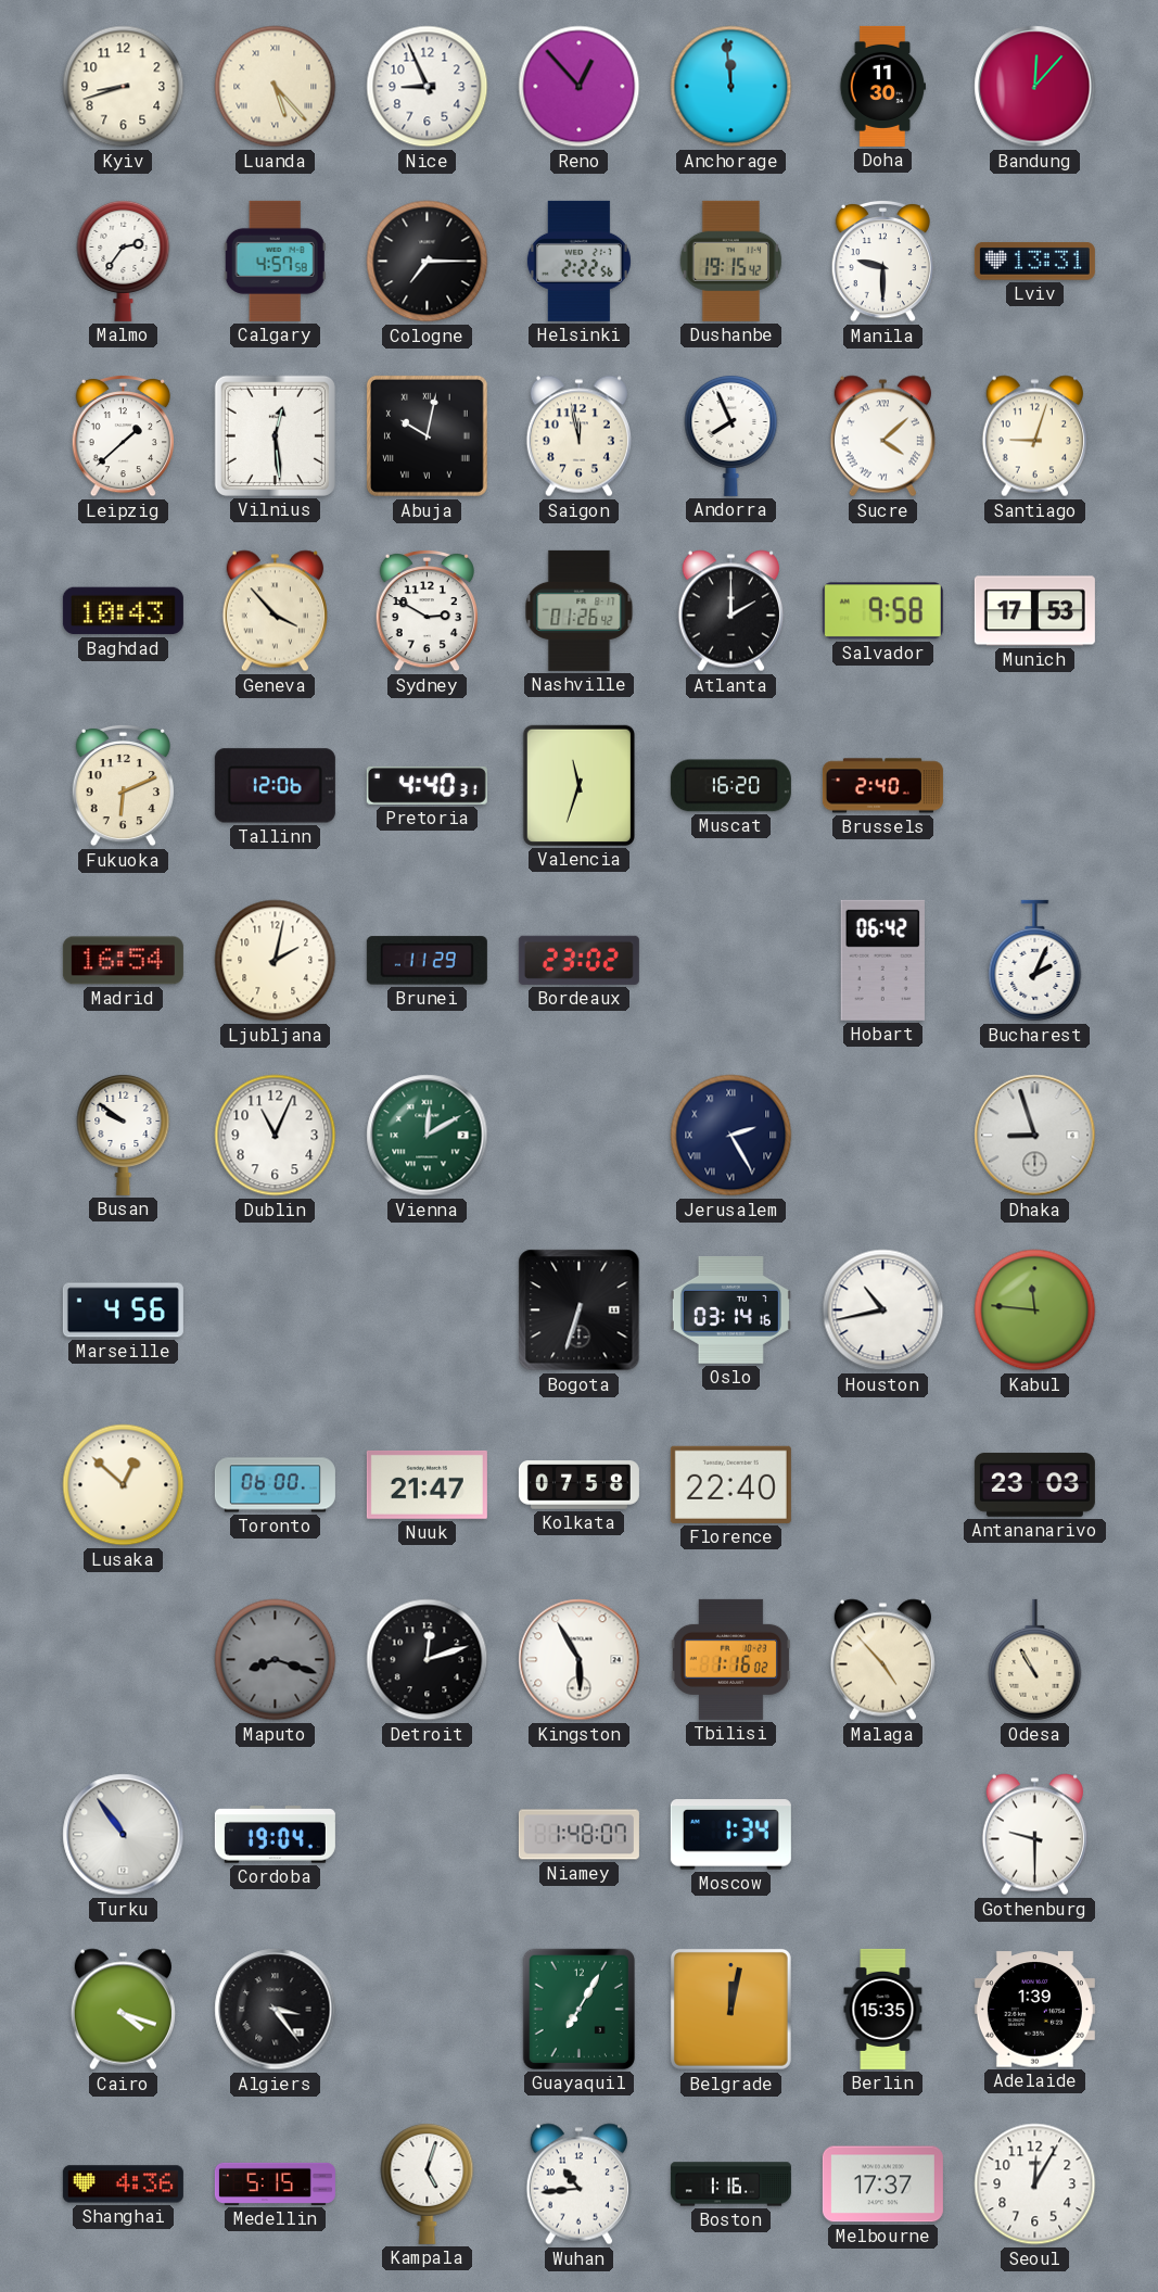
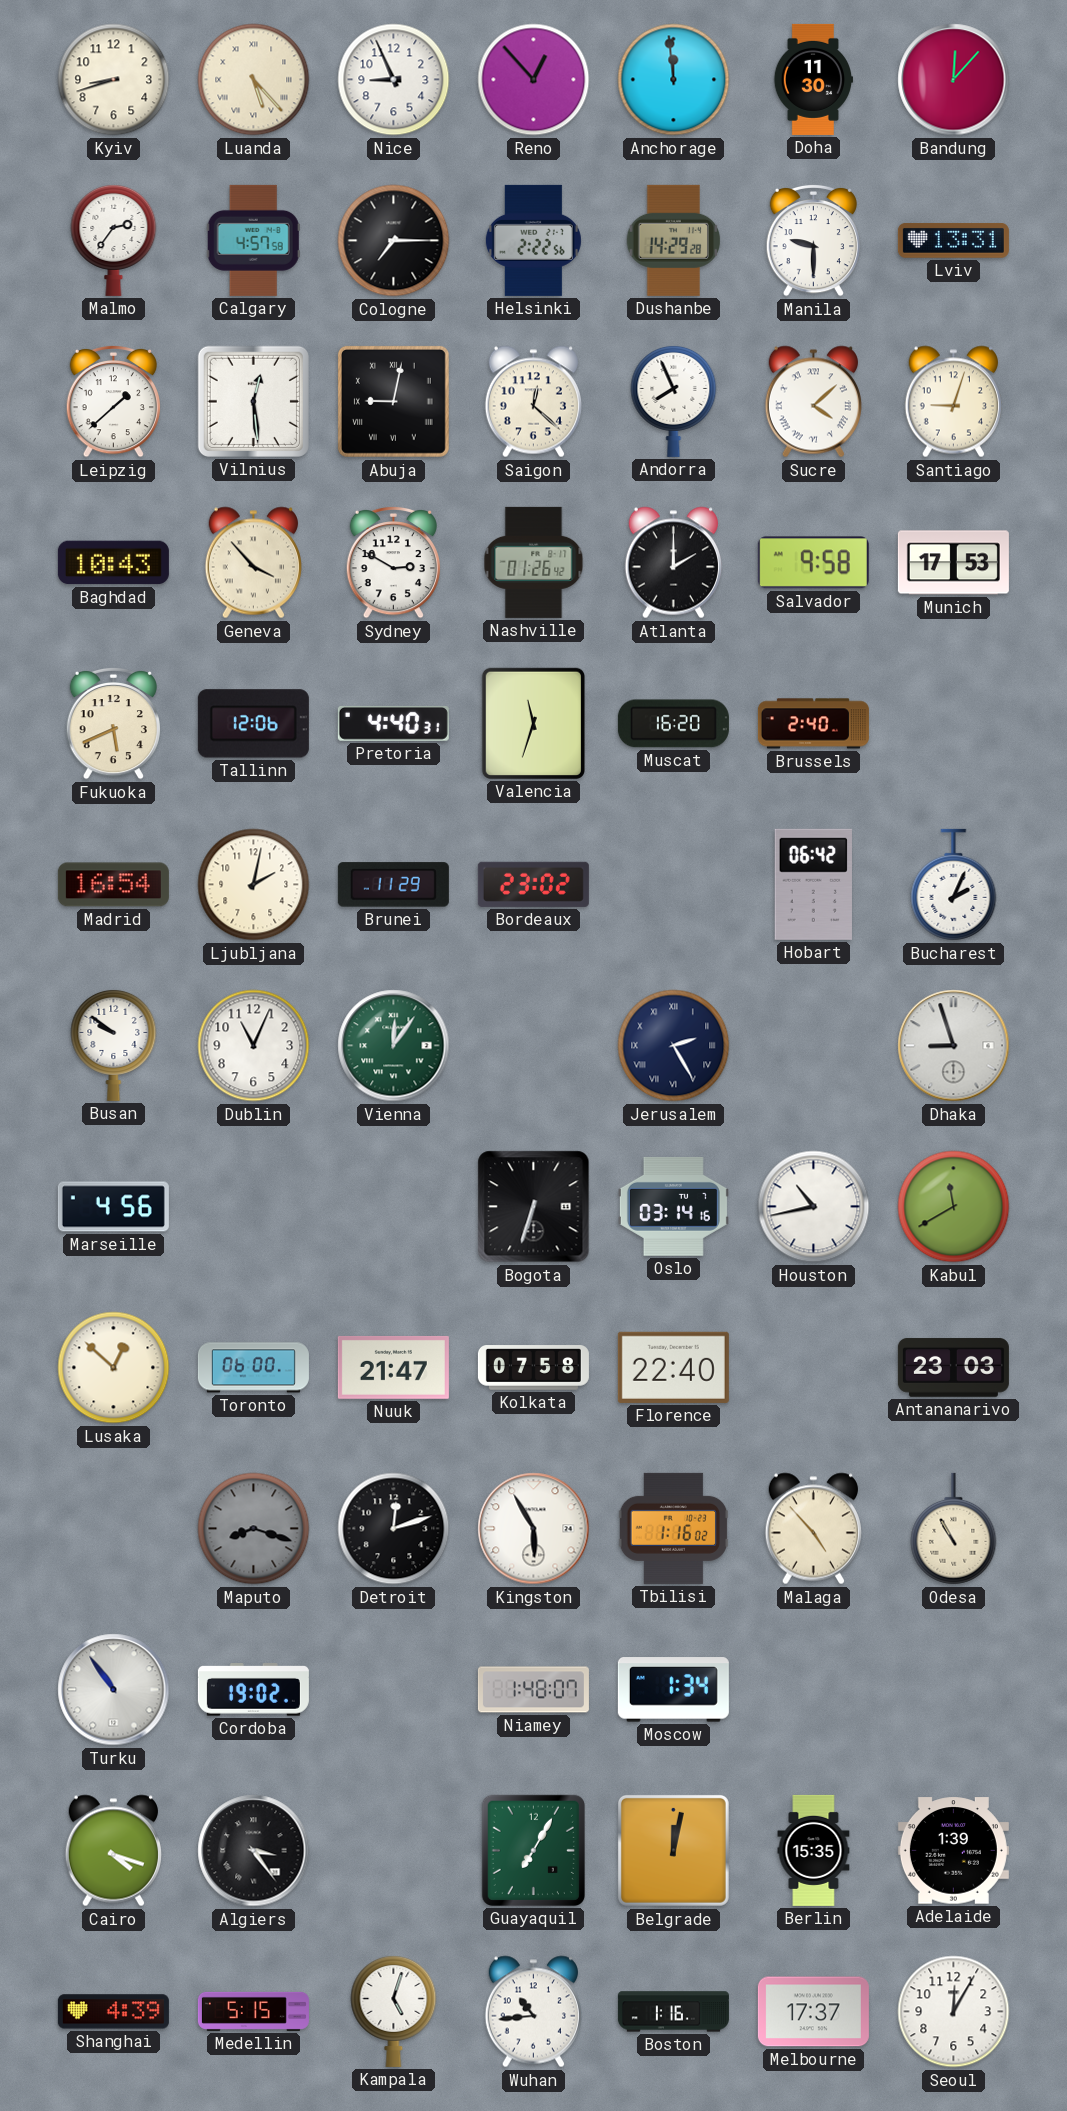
Dushanbe: 19:15 -> 14:29 (674, 240)
Abuja: 10:02 -> 9:02 (393, 401)
Saigon: 11:58 -> 12:22 (533, 402)
Fukuoka: 6:11 -> 5:41 (113, 723)
Vienna: 12:10 -> 12:06 (394, 1046)
Kabul: 11:46 -> 11:40 (954, 1207)
Cordoba: 19:04 -> 19:02 (253, 1690)
Gothenburg: 9:30 -> none (1034, 1835)
Shanghai: 4:36 -> 4:39 (113, 2012)
